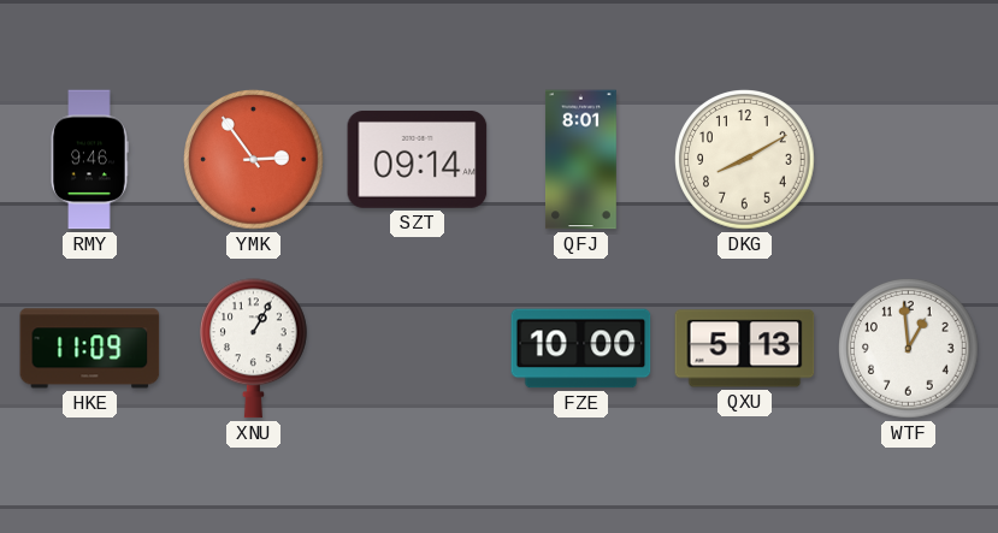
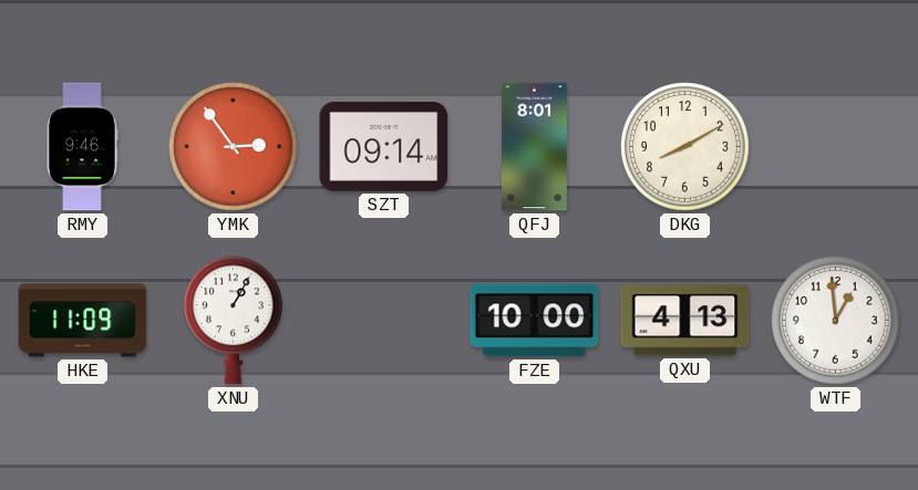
QXU: 5:13 -> 4:13 (685, 321)
